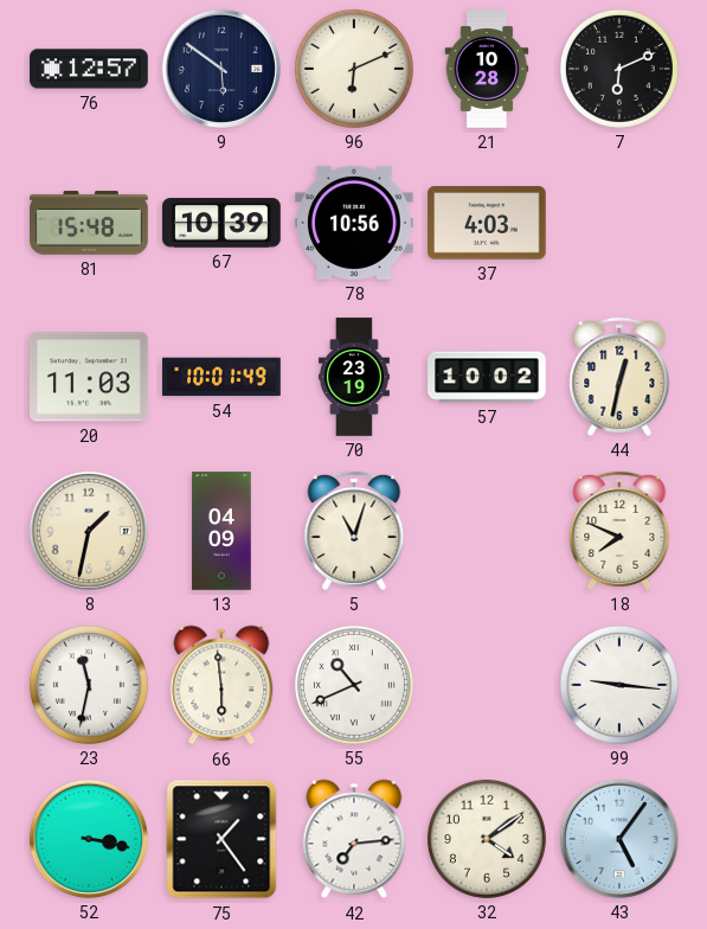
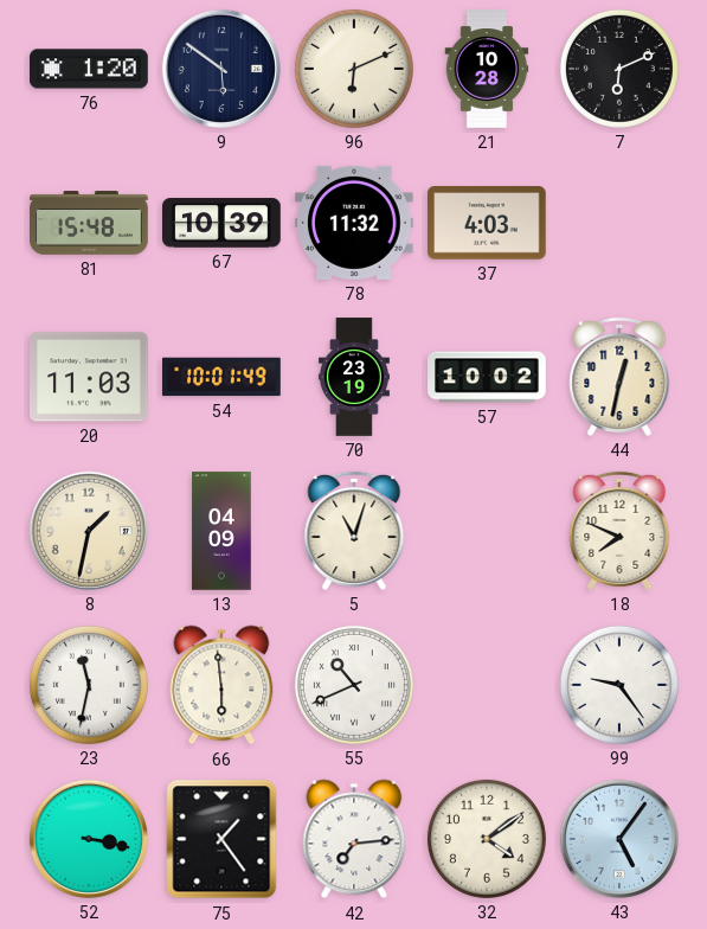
76: 12:57 -> 1:20 (89, 69)
78: 10:56 -> 11:32 (355, 223)
99: 9:16 -> 9:24 (619, 685)
